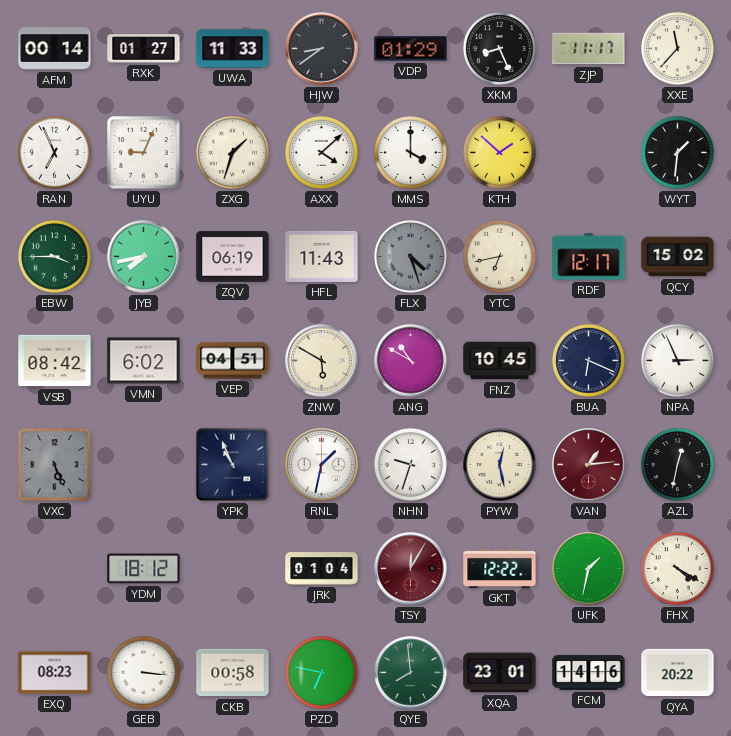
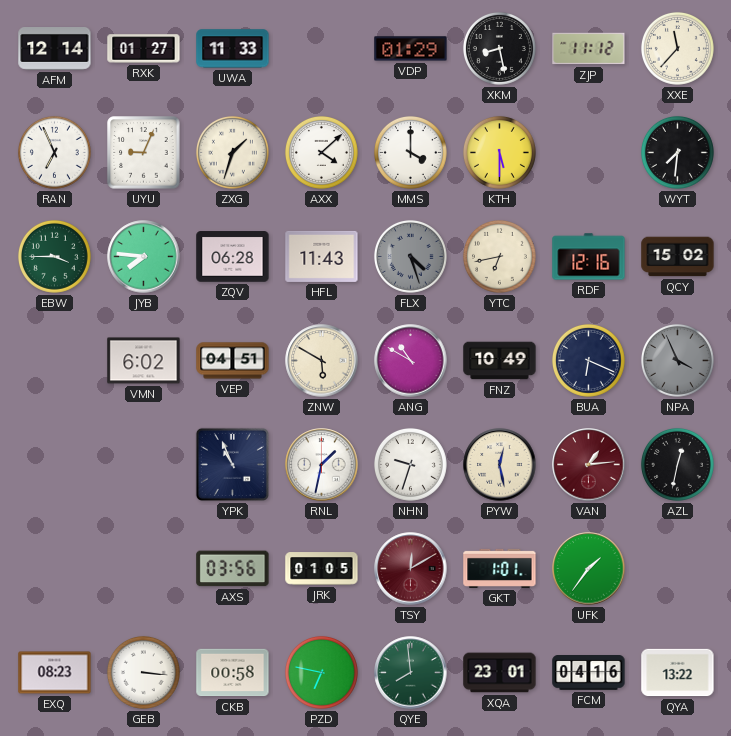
AFM: 00:14 -> 12:14 (55, 49)
HJW: 8:39 -> none (322, 49)
XKM: 8:26 -> 8:28 (499, 48)
ZJP: 11:17 -> 11:12 (589, 49)
KTH: 1:52 -> 5:30 (499, 152)
WYT: 1:31 -> 7:31 (677, 152)
JYB: 7:43 -> 7:46 (144, 257)
ZQV: 06:19 -> 06:28 (233, 257)
RDF: 12:17 -> 12:16 (589, 257)
VSB: 08:42 -> none (55, 361)
FNZ: 10:45 -> 10:49 (500, 361)
NPA: 2:56 -> 3:56 (677, 360)
NPA dial: white -> grey (677, 360)
VXC: 5:26 -> none (55, 465)
YDM: 18:12 -> none (144, 569)
AXS: none -> 03:56 (233, 569)
JRK: 01:04 -> 01:05 (322, 569)
TSY: 12:05 -> 12:10 (411, 569)
GKT: 12:22 -> 1:01 (500, 568)
UFK: 1:32 -> 1:36 (589, 569)
FHX: 4:20 -> none (677, 568)
FCM: 14:16 -> 04:16 (589, 673)
QYA: 20:22 -> 13:22 (678, 673)
